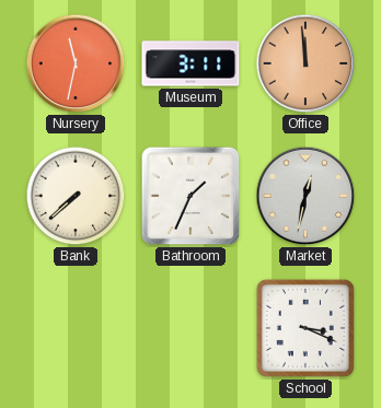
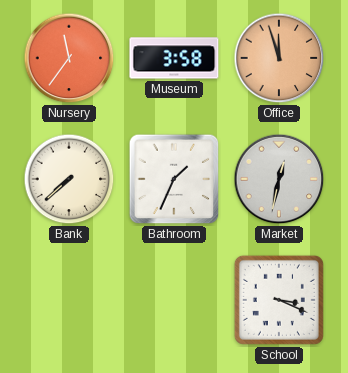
Nursery: 11:32 -> 11:36 (69, 58)
Museum: 3:11 -> 3:58 (174, 58)
Office: 11:59 -> 11:57 (279, 58)
